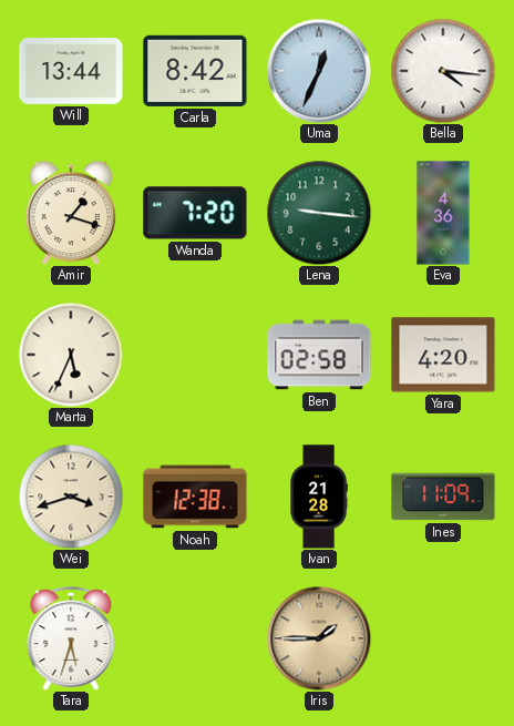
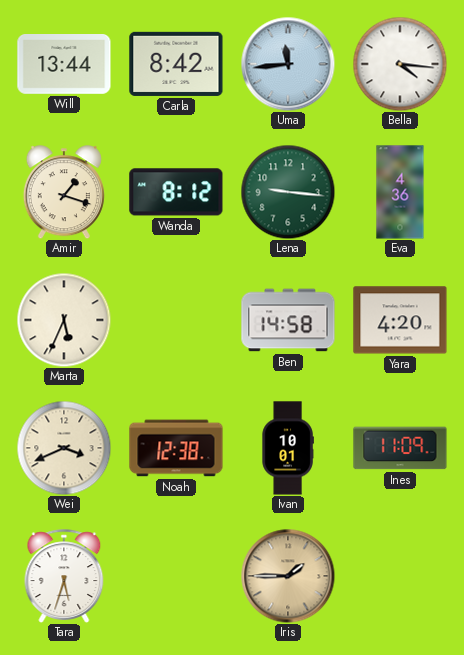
Uma: 12:34 -> 11:44 (288, 64)
Wanda: 7:20 -> 8:12 (176, 192)
Ben: 02:58 -> 14:58 (288, 320)
Wei: 3:42 -> 3:41 (64, 448)
Ivan: 21:28 -> 10:01 (288, 448)
